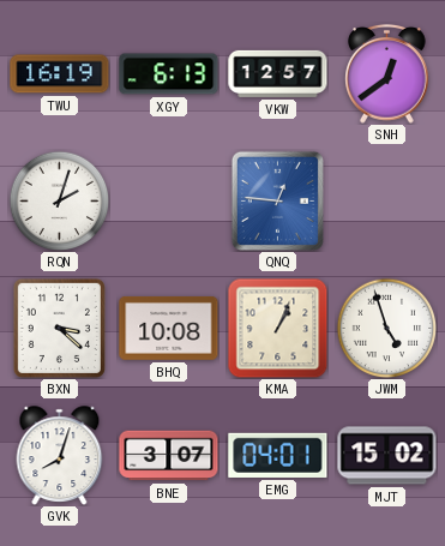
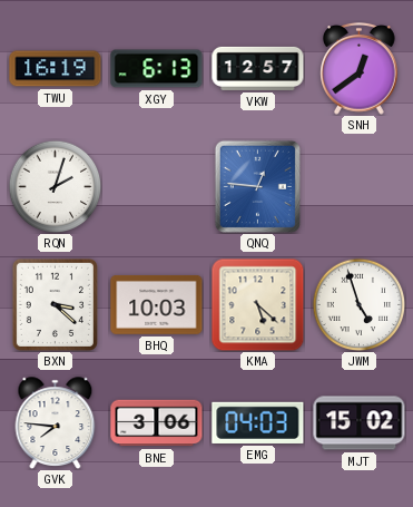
BHQ: 10:08 -> 10:03 (157, 305)
KMA: 1:04 -> 5:22 (257, 304)
GVK: 8:03 -> 7:46 (56, 423)
BNE: 3:07 -> 3:06 (157, 423)
EMG: 04:01 -> 04:03 (258, 422)
